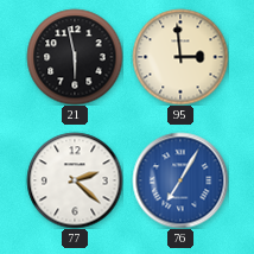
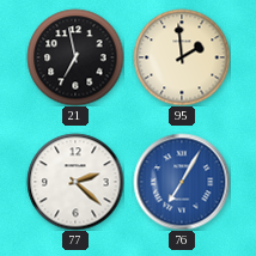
21: 5:58 -> 6:58 (75, 57)
95: 2:59 -> 1:59 (182, 57)
